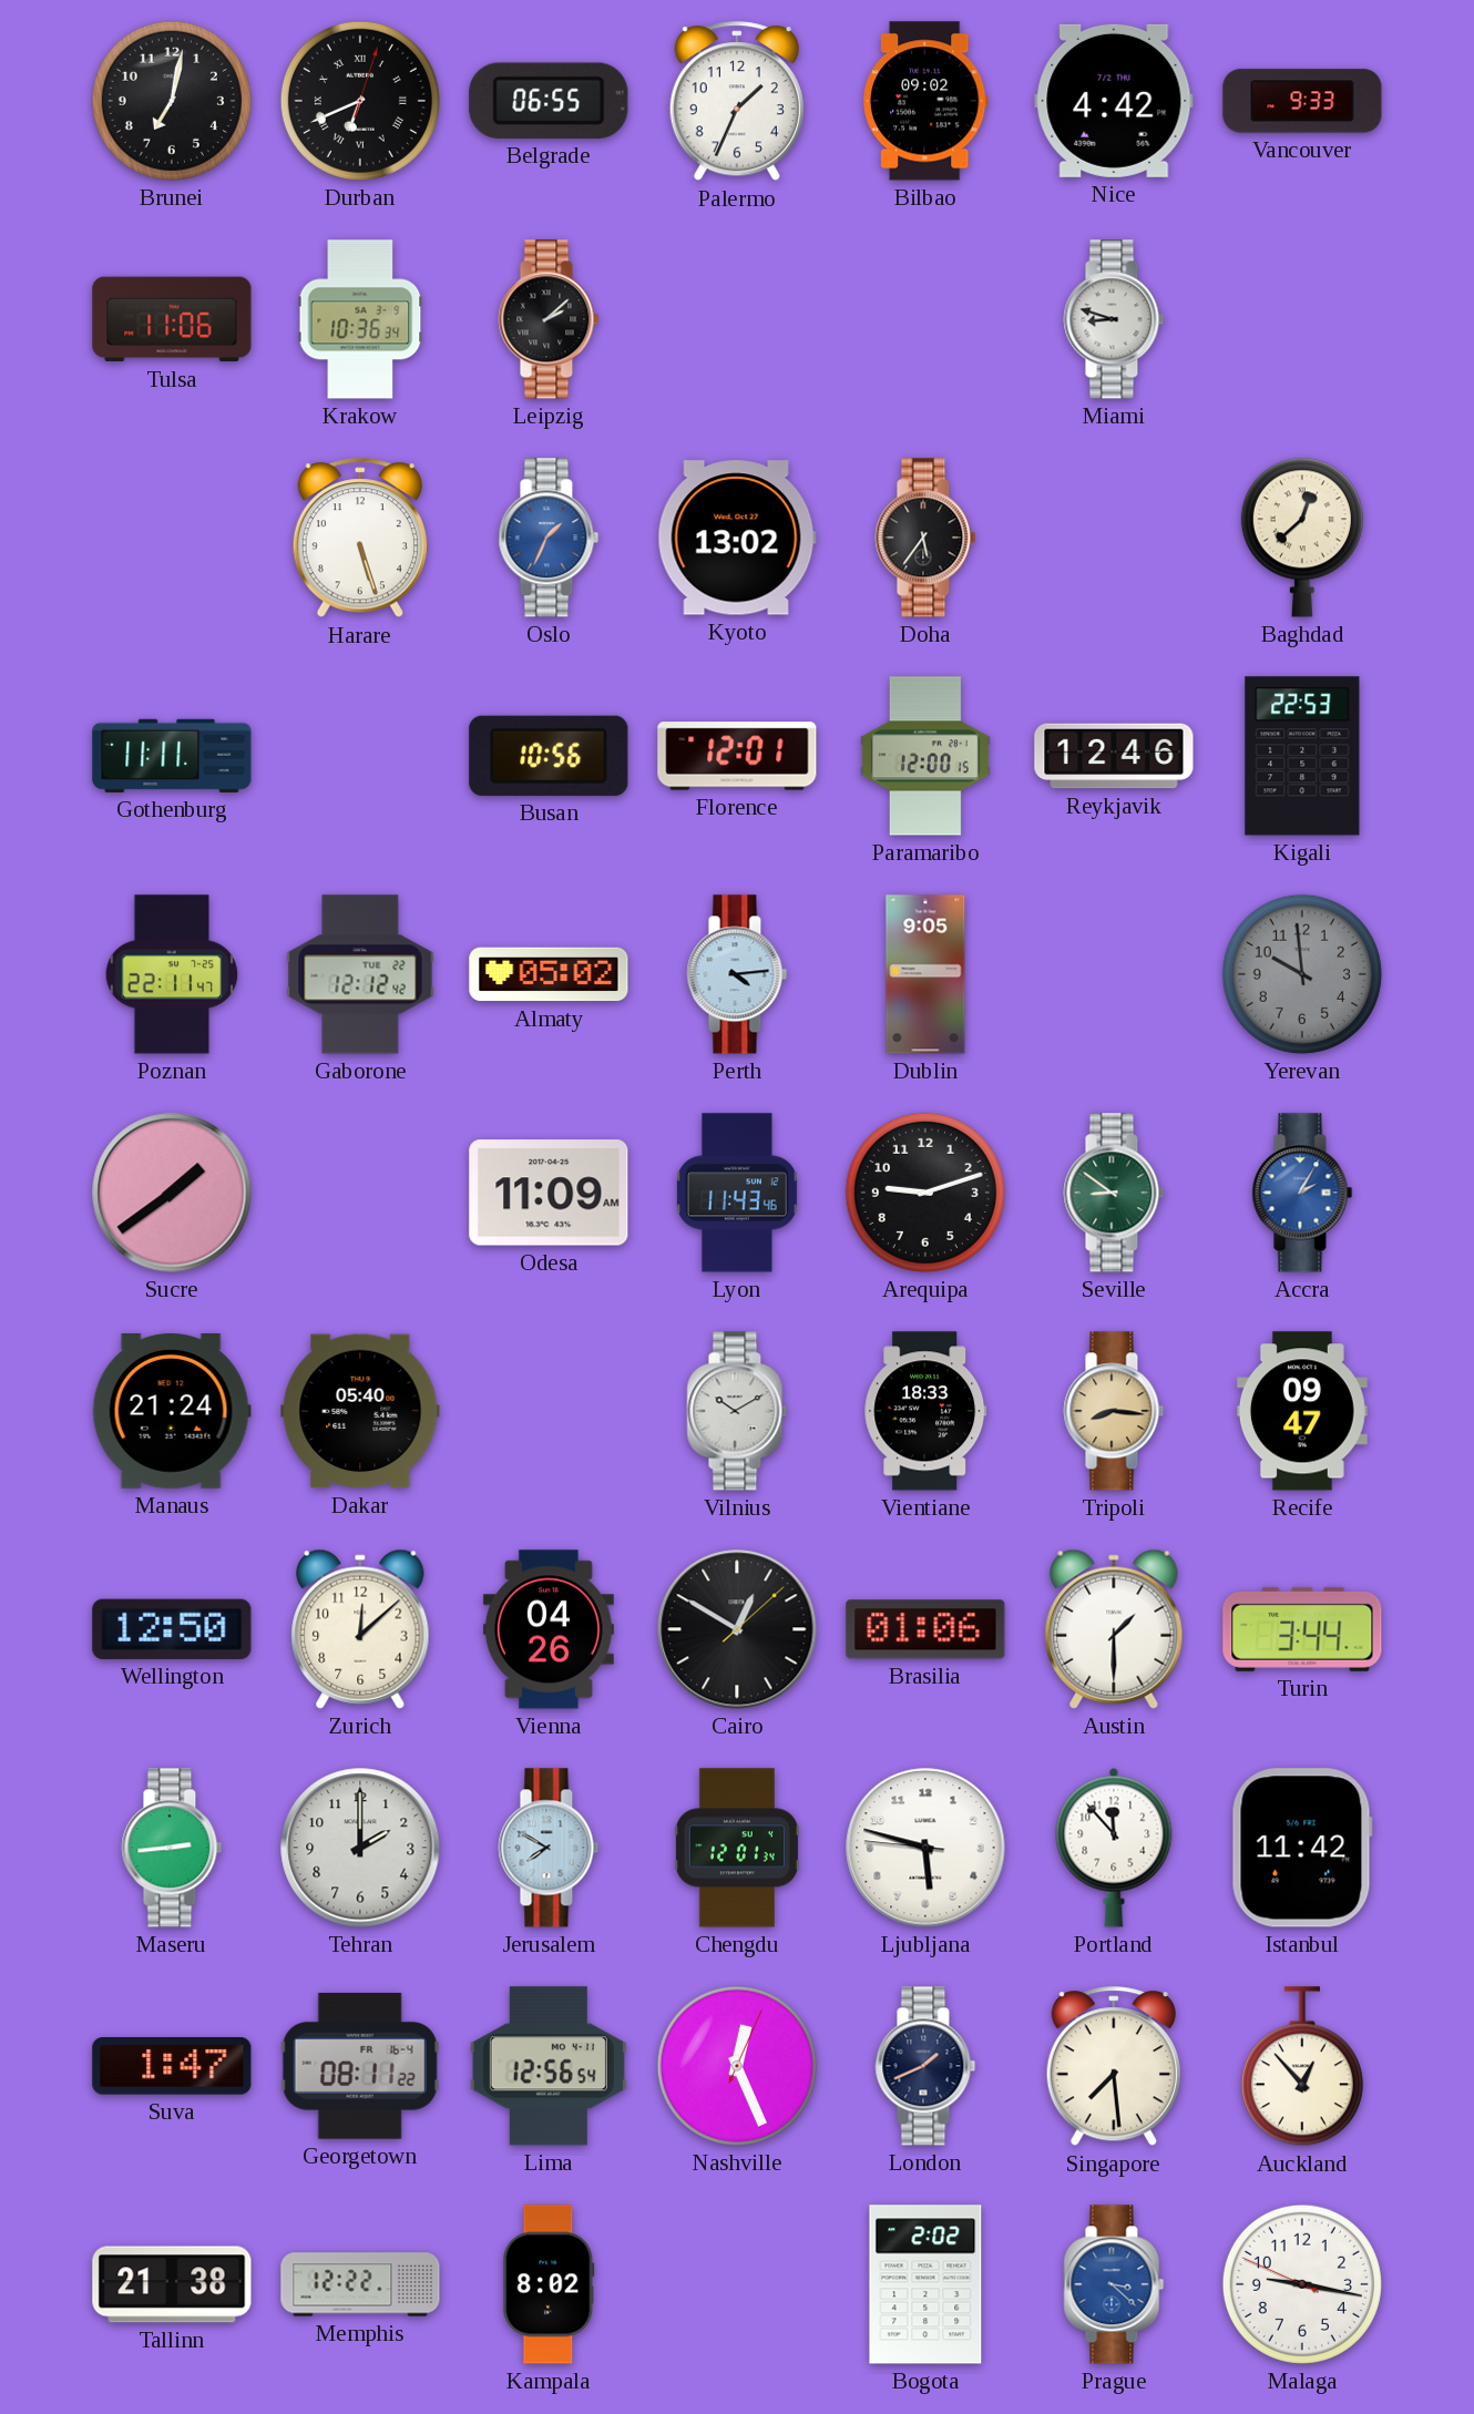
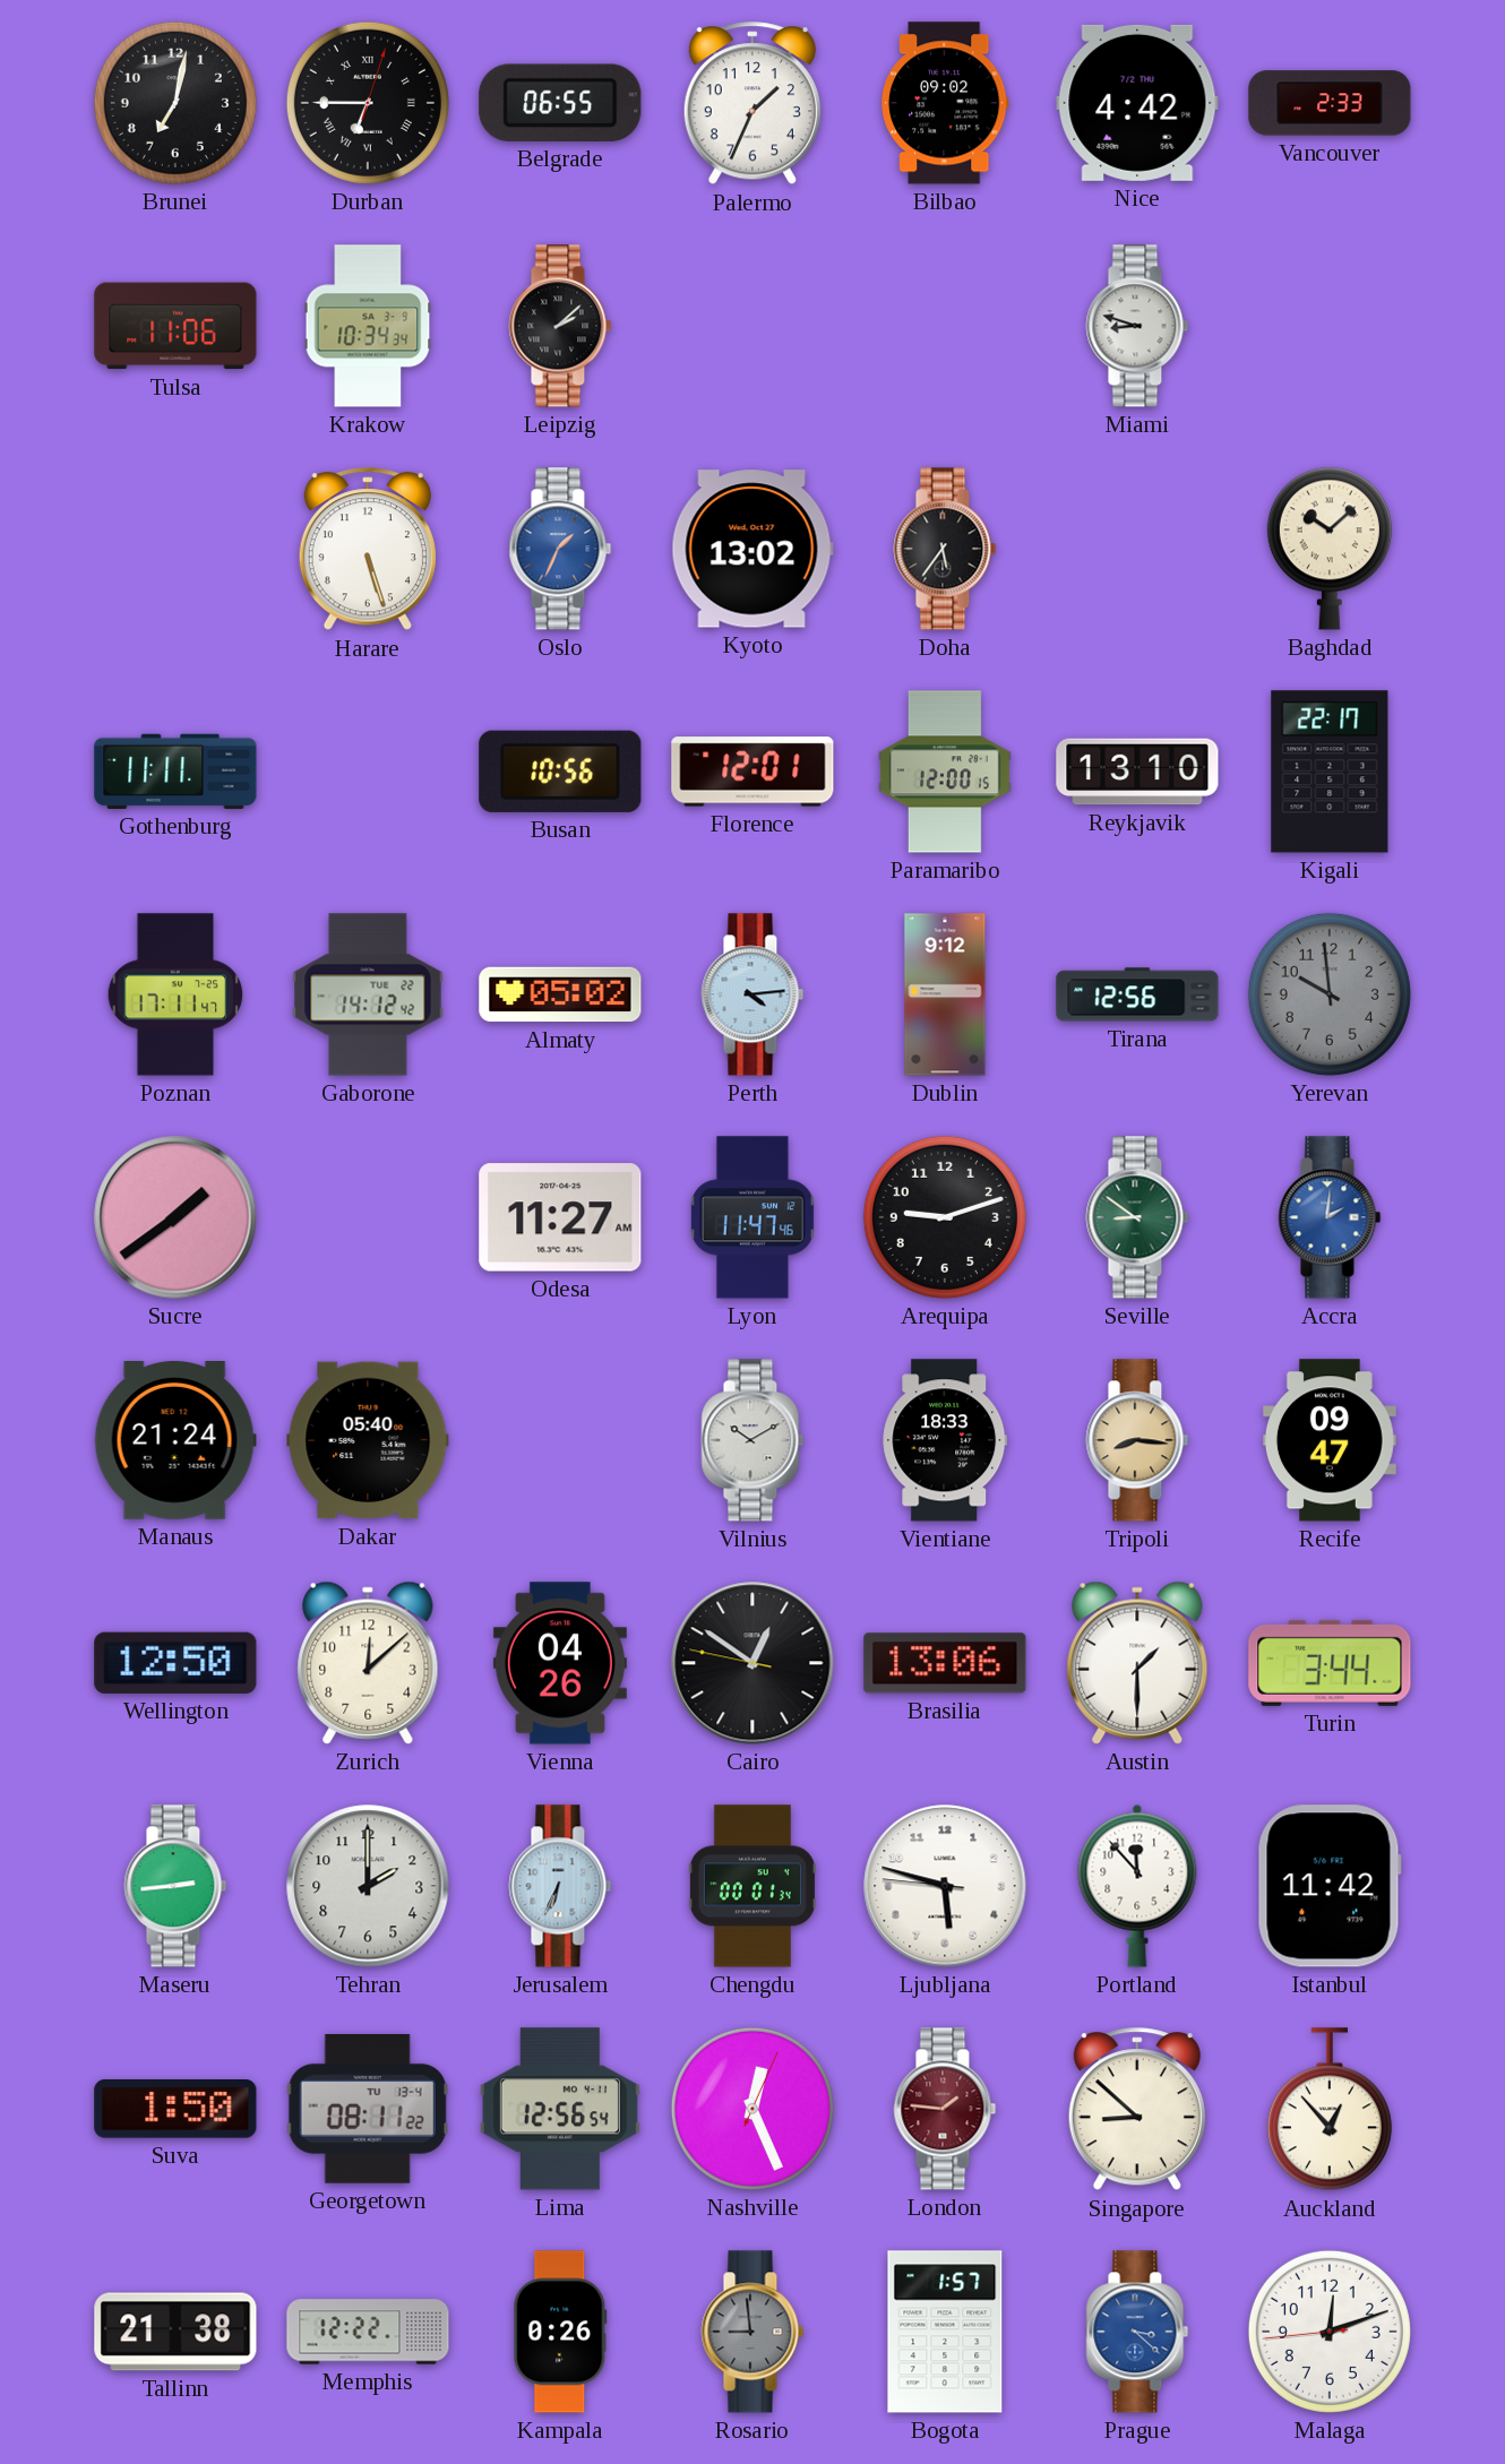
Durban: 6:41 -> 6:45 (368, 103)
Vancouver: 9:33 -> 2:33 (1330, 103)
Krakow: 10:36 -> 10:34 (368, 326)
Baghdad: 12:38 -> 10:08 (1330, 549)
Reykjavik: 12:46 -> 13:10 (1137, 772)
Kigali: 22:53 -> 22:17 (1330, 772)
Poznan: 22:11 -> 17:11 (175, 994)
Gaborone: 12:12 -> 14:12 (368, 994)
Dublin: 9:05 -> 9:12 (945, 994)
Tirana: none -> 12:56 (1137, 994)
Odesa: 11:09 -> 11:27 (560, 1217)
Lyon: 11:43 -> 11:47 (752, 1217)
Accra: 2:05 -> 2:01 (1330, 1217)
Cairo: 12:50:08 -> 12:50:47 (752, 1663)
Brasilia: 01:06 -> 13:06 (945, 1663)
Jerusalem: 7:50 -> 6:34 (560, 1886)
Chengdu: 12:01 -> 00:01 (752, 1886)
Suva: 1:47 -> 1:50 (175, 2110)
Georgetown date: FR 16-4 -> TU 13-4 (368, 2109)
London: 1:41 -> 1:46 (945, 2109)
London dial: navy -> burgundy (945, 2109)
Singapore: 7:29 -> 8:52 (1137, 2110)
Kampala: 8:02 -> 0:26 (560, 2332)
Rosario: none -> 8:59 (752, 2332)
Bogota: 2:02 -> 1:57 (945, 2332)
Malaga: 9:16 -> 12:11 (1330, 2332)
